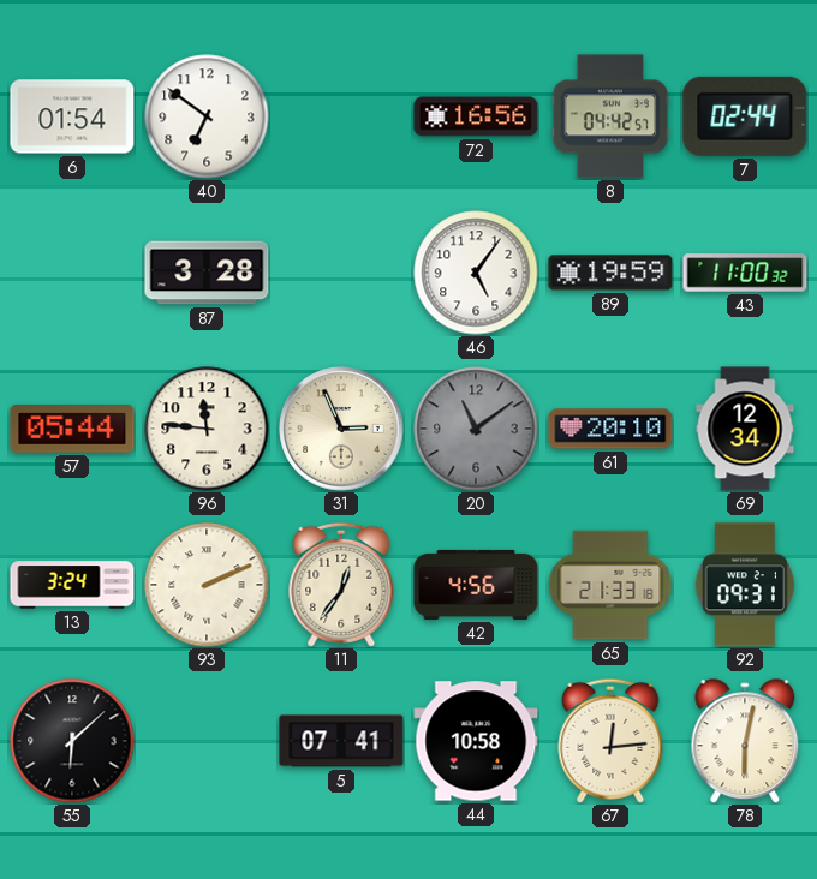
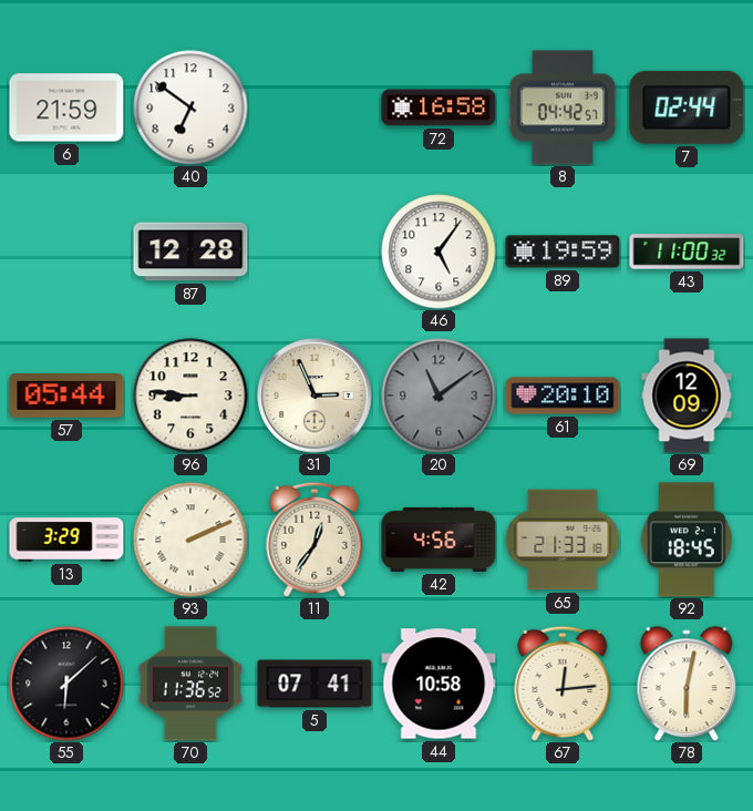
6: 01:54 -> 21:59 (66, 107)
72: 16:56 -> 16:58 (439, 107)
87: 3:28 -> 12:28 (190, 251)
96: 11:46 -> 8:46 (190, 396)
69: 12:34 -> 12:09 (687, 396)
13: 3:24 -> 3:29 (66, 540)
92: 09:31 -> 18:45 (685, 540)
70: none -> 11:36 (190, 684)
